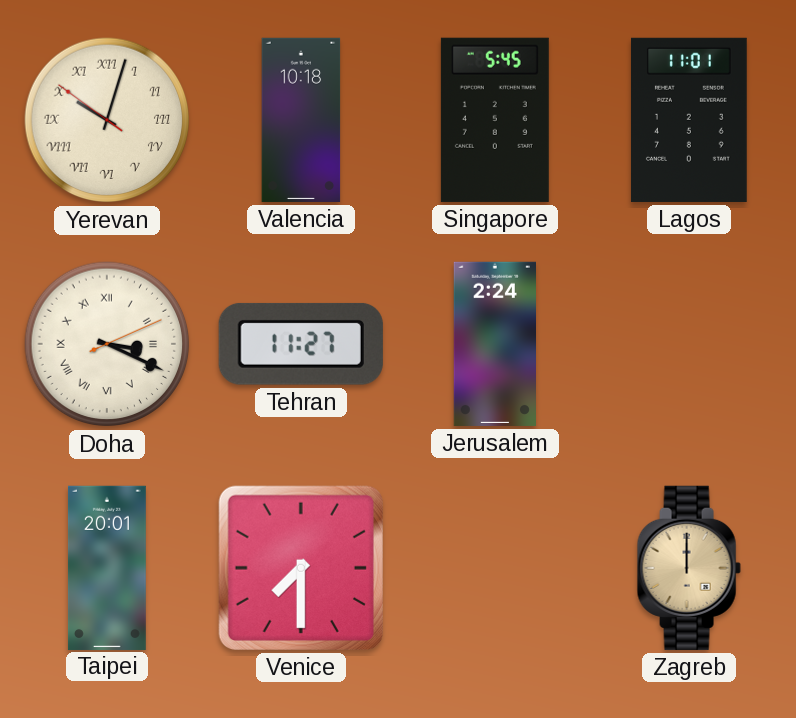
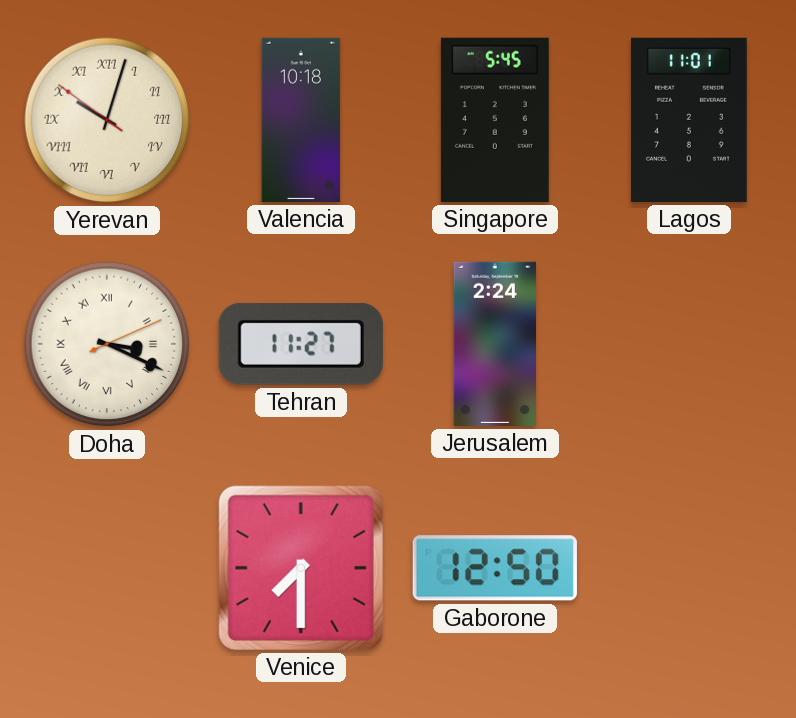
Taipei: 20:01 -> none (107, 567)
Gaborone: none -> 12:50 (495, 568)
Zagreb: 12:00 -> none (689, 568)
